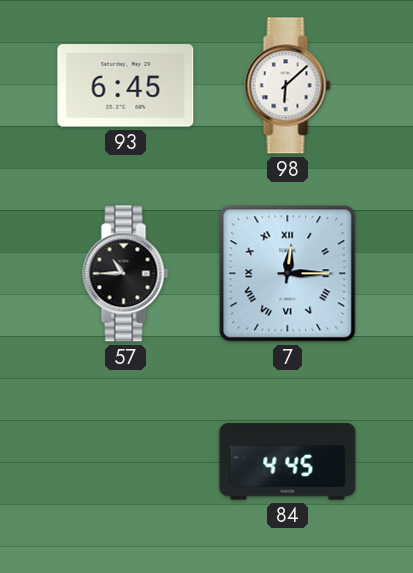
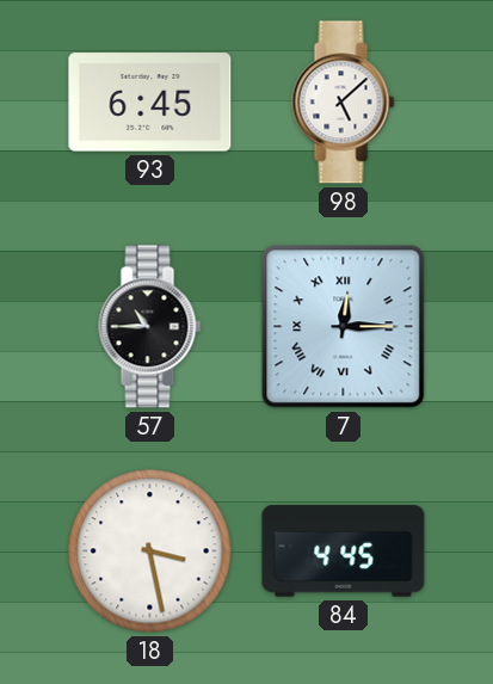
98: 6:08 -> 5:08 (344, 103)
18: none -> 3:28 (150, 551)
